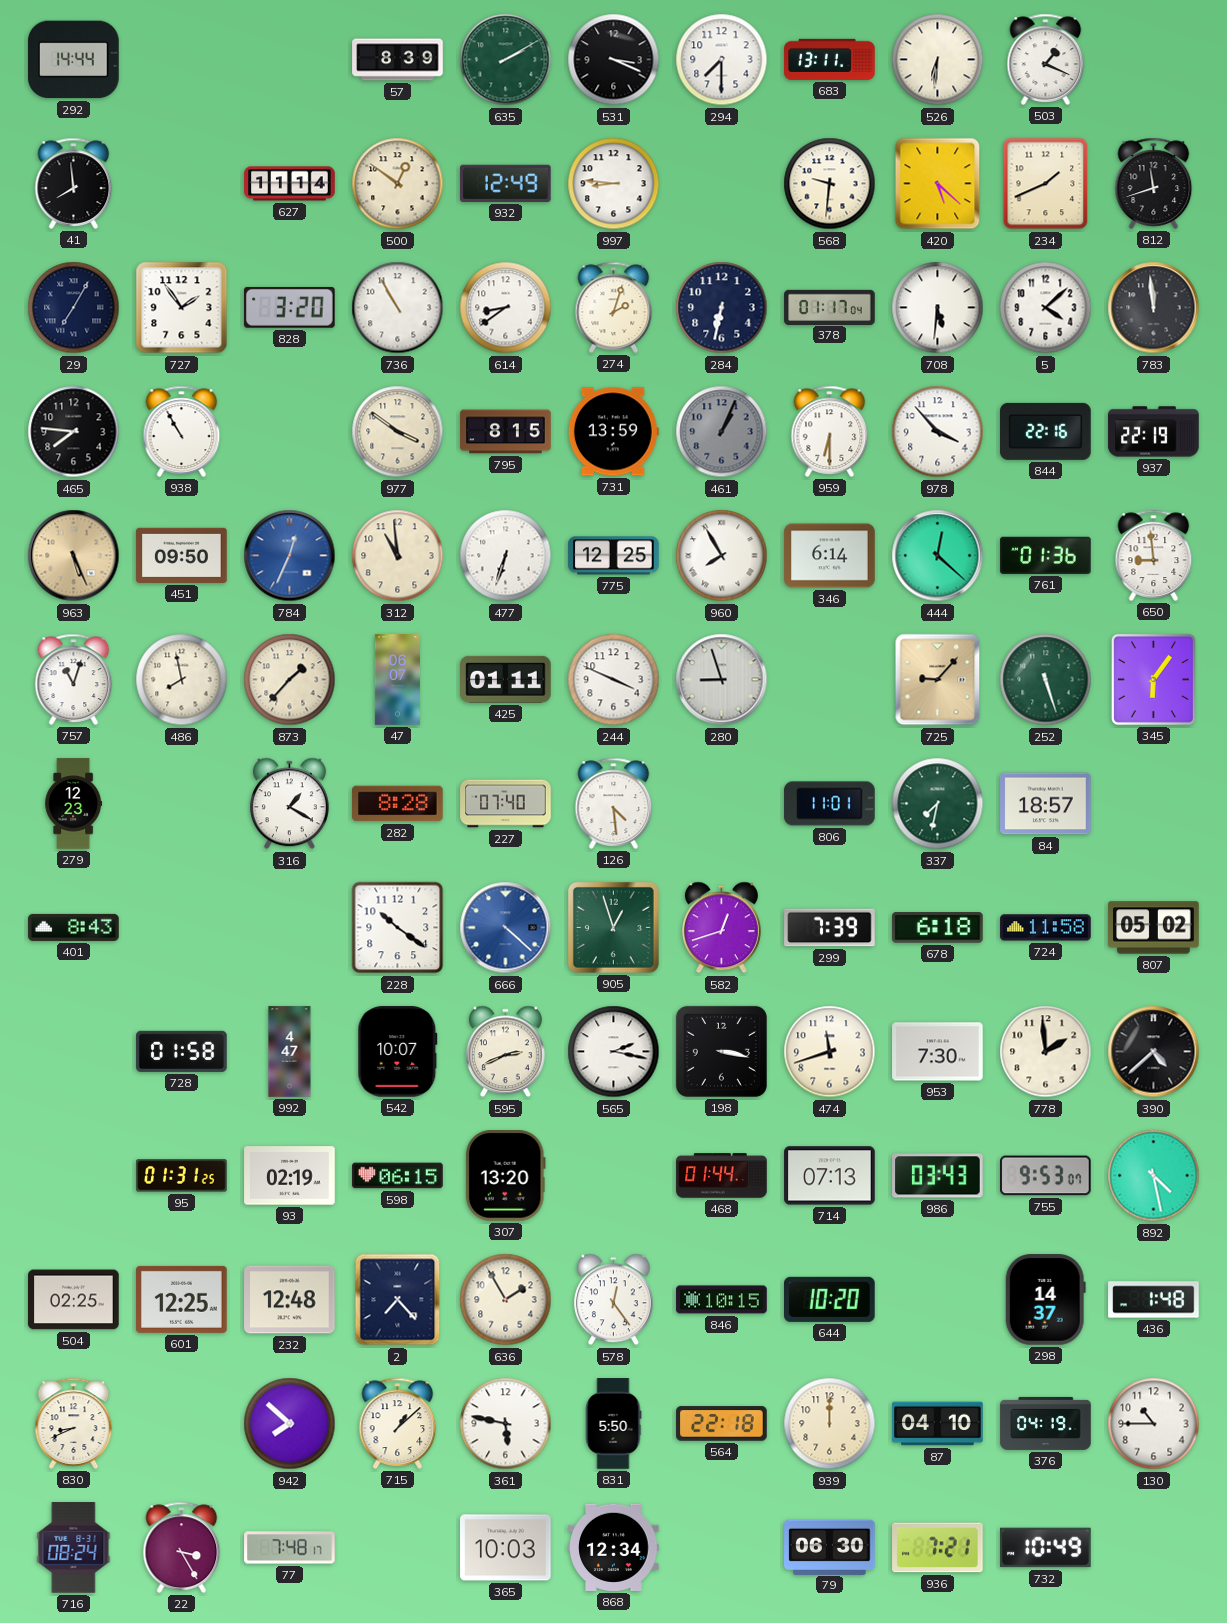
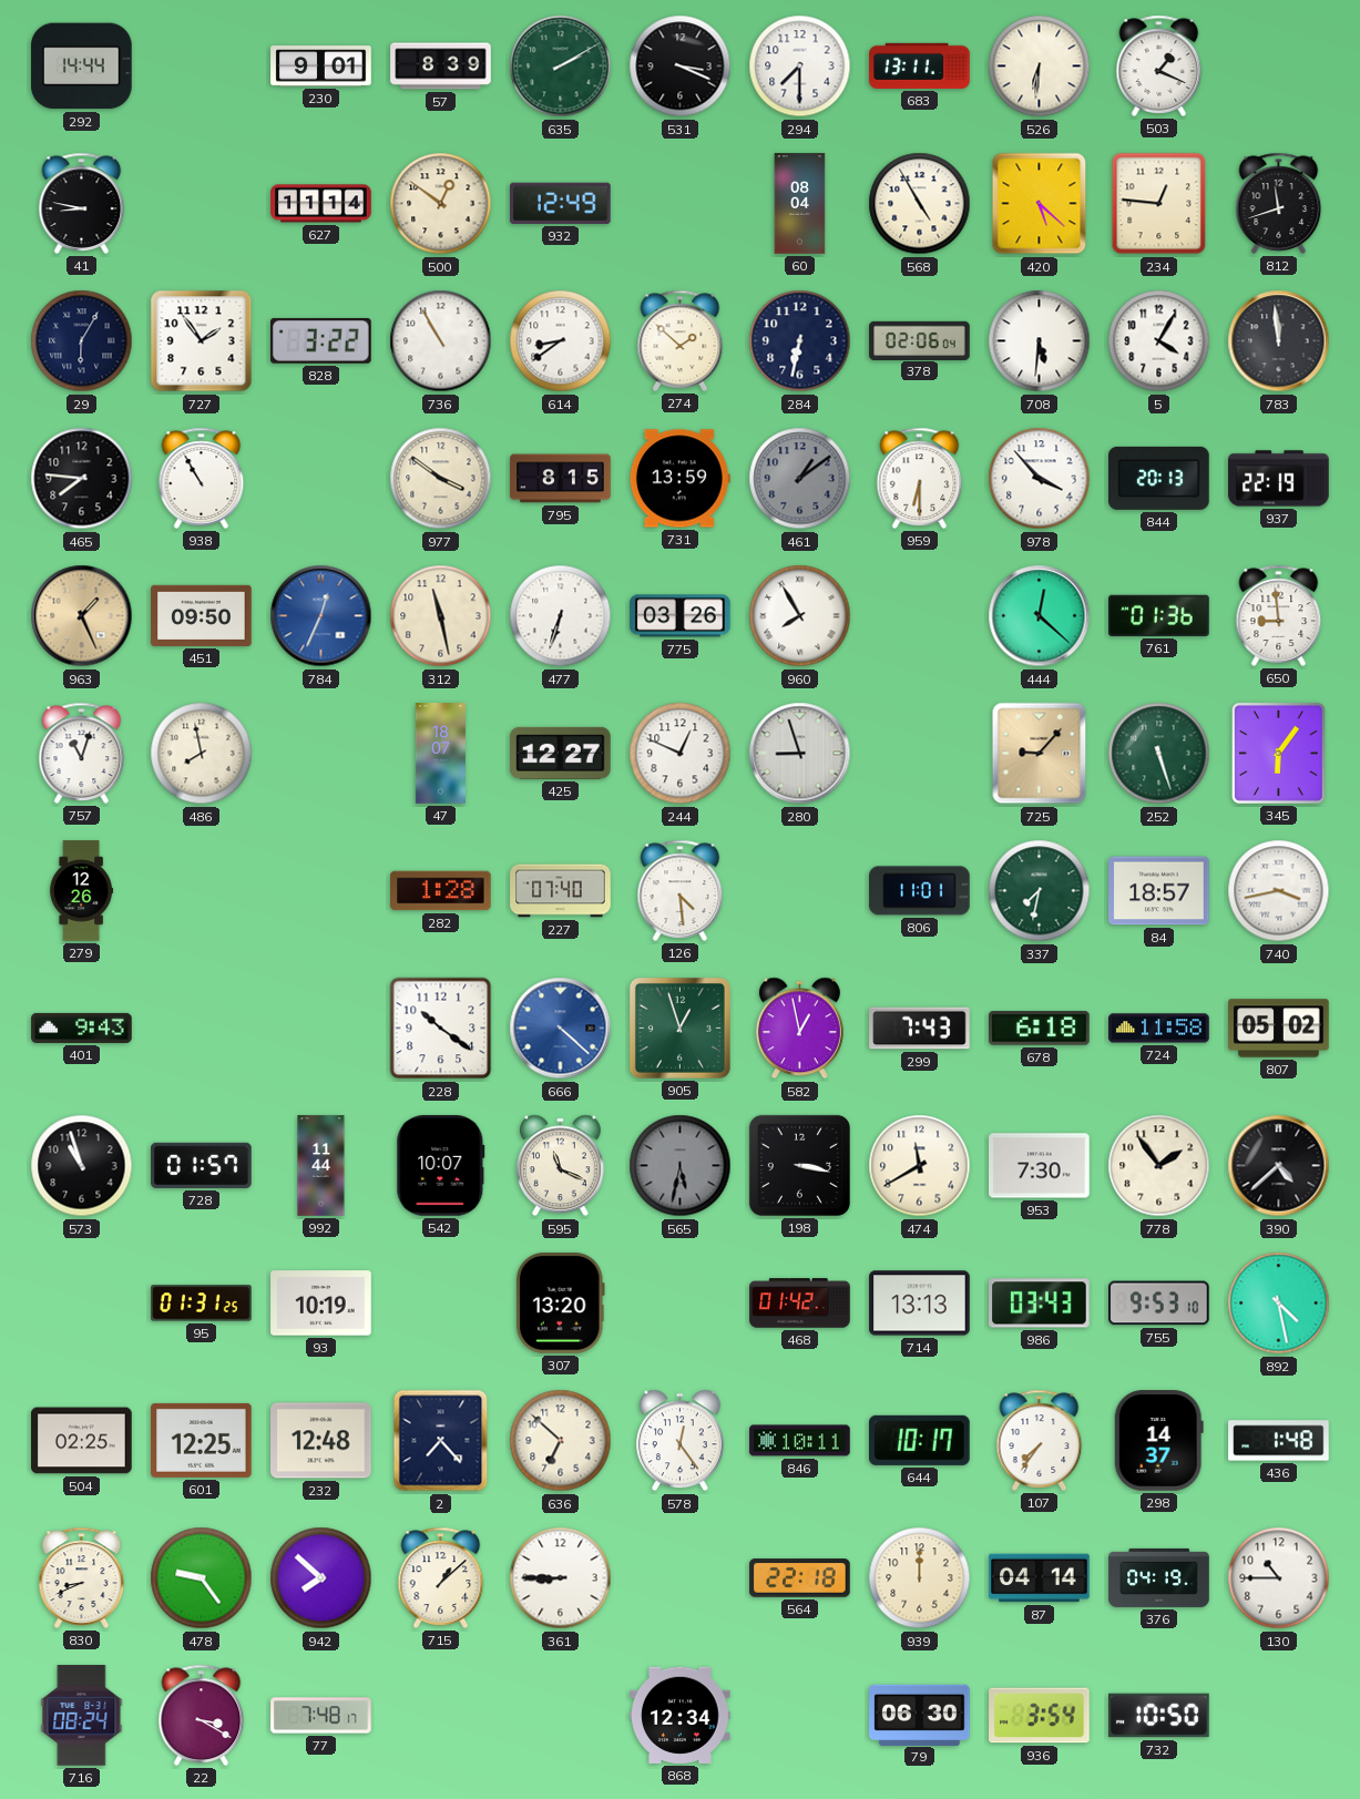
230: none -> 9:01 (321, 67)
41: 7:59 -> 8:47 (82, 203)
997: 8:46 -> none (614, 184)
60: none -> 08:04 (800, 204)
568: 9:31 -> 4:55 (920, 204)
234: 1:41 -> 12:46 (1159, 204)
29: 7:05 -> 6:05 (82, 341)
828: 3:20 -> 3:22 (321, 341)
274: 2:03 -> 1:52 (681, 340)
378: 01:17 -> 02:06 (920, 340)
5: 4:08 -> 4:05 (1159, 341)
461: 1:04 -> 1:09 (800, 479)
844: 22:16 -> 20:13 (1159, 478)
963: 5:26 -> 1:26 (82, 616)
312: 10:59 -> 11:28 (441, 616)
775: 12:25 -> 03:26 (681, 616)
346: 6:14 -> none (830, 556)
873: 1:37 -> none (290, 680)
47: 06:07 -> 18:07 (440, 754)
425: 01:11 -> 12:27 (561, 753)
244: 3:49 -> 12:49 (681, 754)
279: 12:23 -> 12:26 (82, 891)
316: 1:20 -> none (289, 804)
282: 8:28 -> 1:28 (441, 891)
740: none -> 3:43 (1279, 891)
401: 8:43 -> 9:43 (82, 1028)
582: 12:42 -> 12:58 (799, 1029)
299: 7:39 -> 7:43 (920, 1029)
573: none -> 10:57 (82, 1166)
728: 01:58 -> 01:57 (202, 1165)
992: 4:47 -> 11:44 (321, 1166)
595: 2:41 -> 11:19 (560, 1166)
565: 2:17 -> 5:32 (681, 1166)
565 dial: white -> grey (681, 1166)
474: 11:42 -> 11:40 (920, 1166)
778: 1:59 -> 1:54 (1159, 1166)
93: 02:19 -> 10:19 (321, 1304)
598: 06:15 -> none (398, 1176)
468: 01:44 -> 01:42 (800, 1304)
714: 07:13 -> 13:13 (920, 1304)
755: 9:53:07 -> 9:53:10 (1159, 1304)
636: 1:55 -> 6:52 (561, 1441)
846: 10:15 -> 10:11 (800, 1441)
644: 10:20 -> 10:17 (920, 1440)
107: none -> 7:36 (1040, 1440)
478: none -> 9:24 (202, 1578)
361: 5:47 -> 8:45 (561, 1578)
831: 5:50 -> none (613, 1424)
87: 04:10 -> 04:14 (1040, 1578)
22: 3:25 -> 3:20 (202, 1715)
365: 10:03 -> none (506, 1548)
936: 7:21 -> 3:54 (1040, 1716)
732: 10:49 -> 10:50 (1159, 1716)
